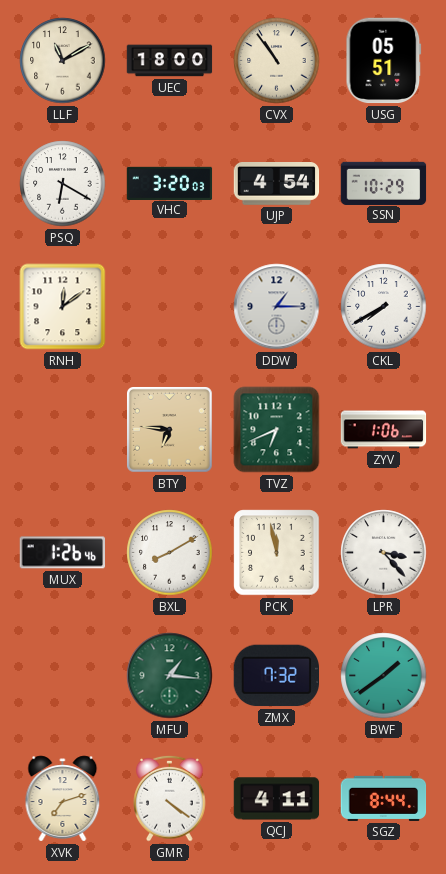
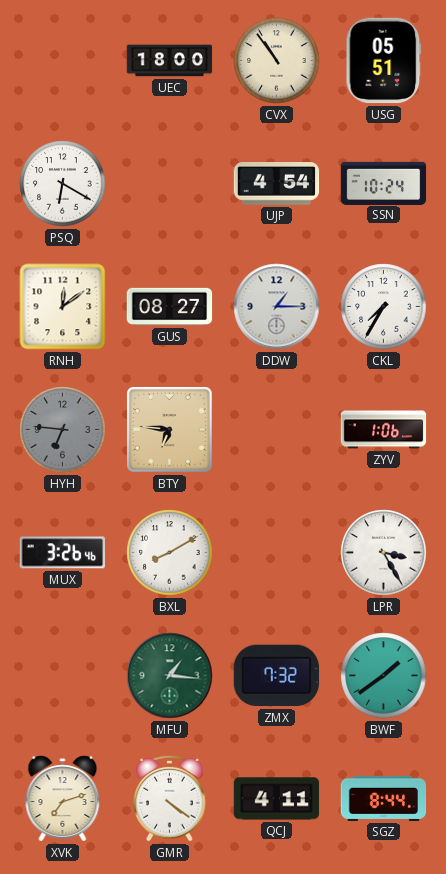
LLF: 11:10 -> none (63, 61)
VHC: 3:20 -> none (170, 183)
SSN: 10:29 -> 10:24 (384, 183)
GUS: none -> 08:27 (170, 307)
CKL: 7:40 -> 7:35 (384, 307)
HYH: none -> 6:46 (63, 430)
TVZ: 6:41 -> none (277, 430)
MUX: 1:26 -> 3:26 (62, 553)
PCK: 11:58 -> none (277, 553)
LPR: 3:23 -> 3:25 (384, 553)
